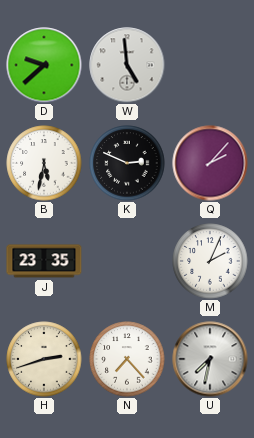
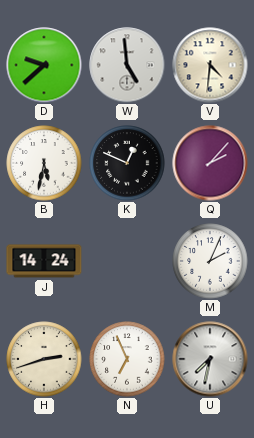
V: none -> 4:31 (210, 65)
K: 2:49 -> 12:49 (127, 163)
J: 23:35 -> 14:24 (44, 261)
N: 7:23 -> 6:56 (127, 359)
